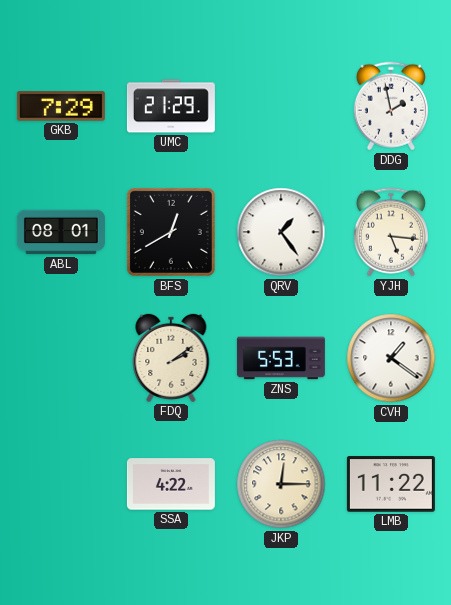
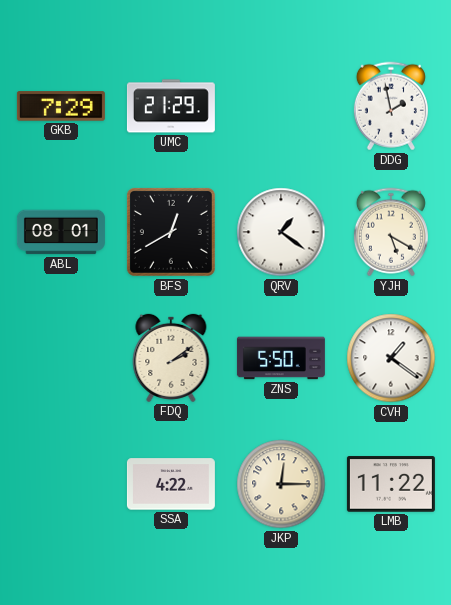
QRV: 1:24 -> 1:21 (281, 232)
YJH: 5:16 -> 5:20 (391, 232)
ZNS: 5:53 -> 5:50 (281, 358)
